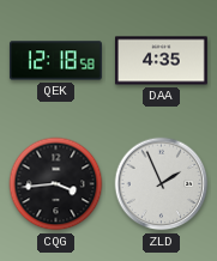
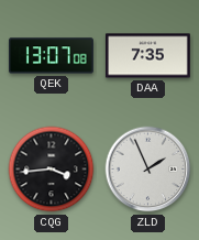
QEK: 12:18 -> 13:07 (51, 56)
DAA: 4:35 -> 7:35 (147, 56)
